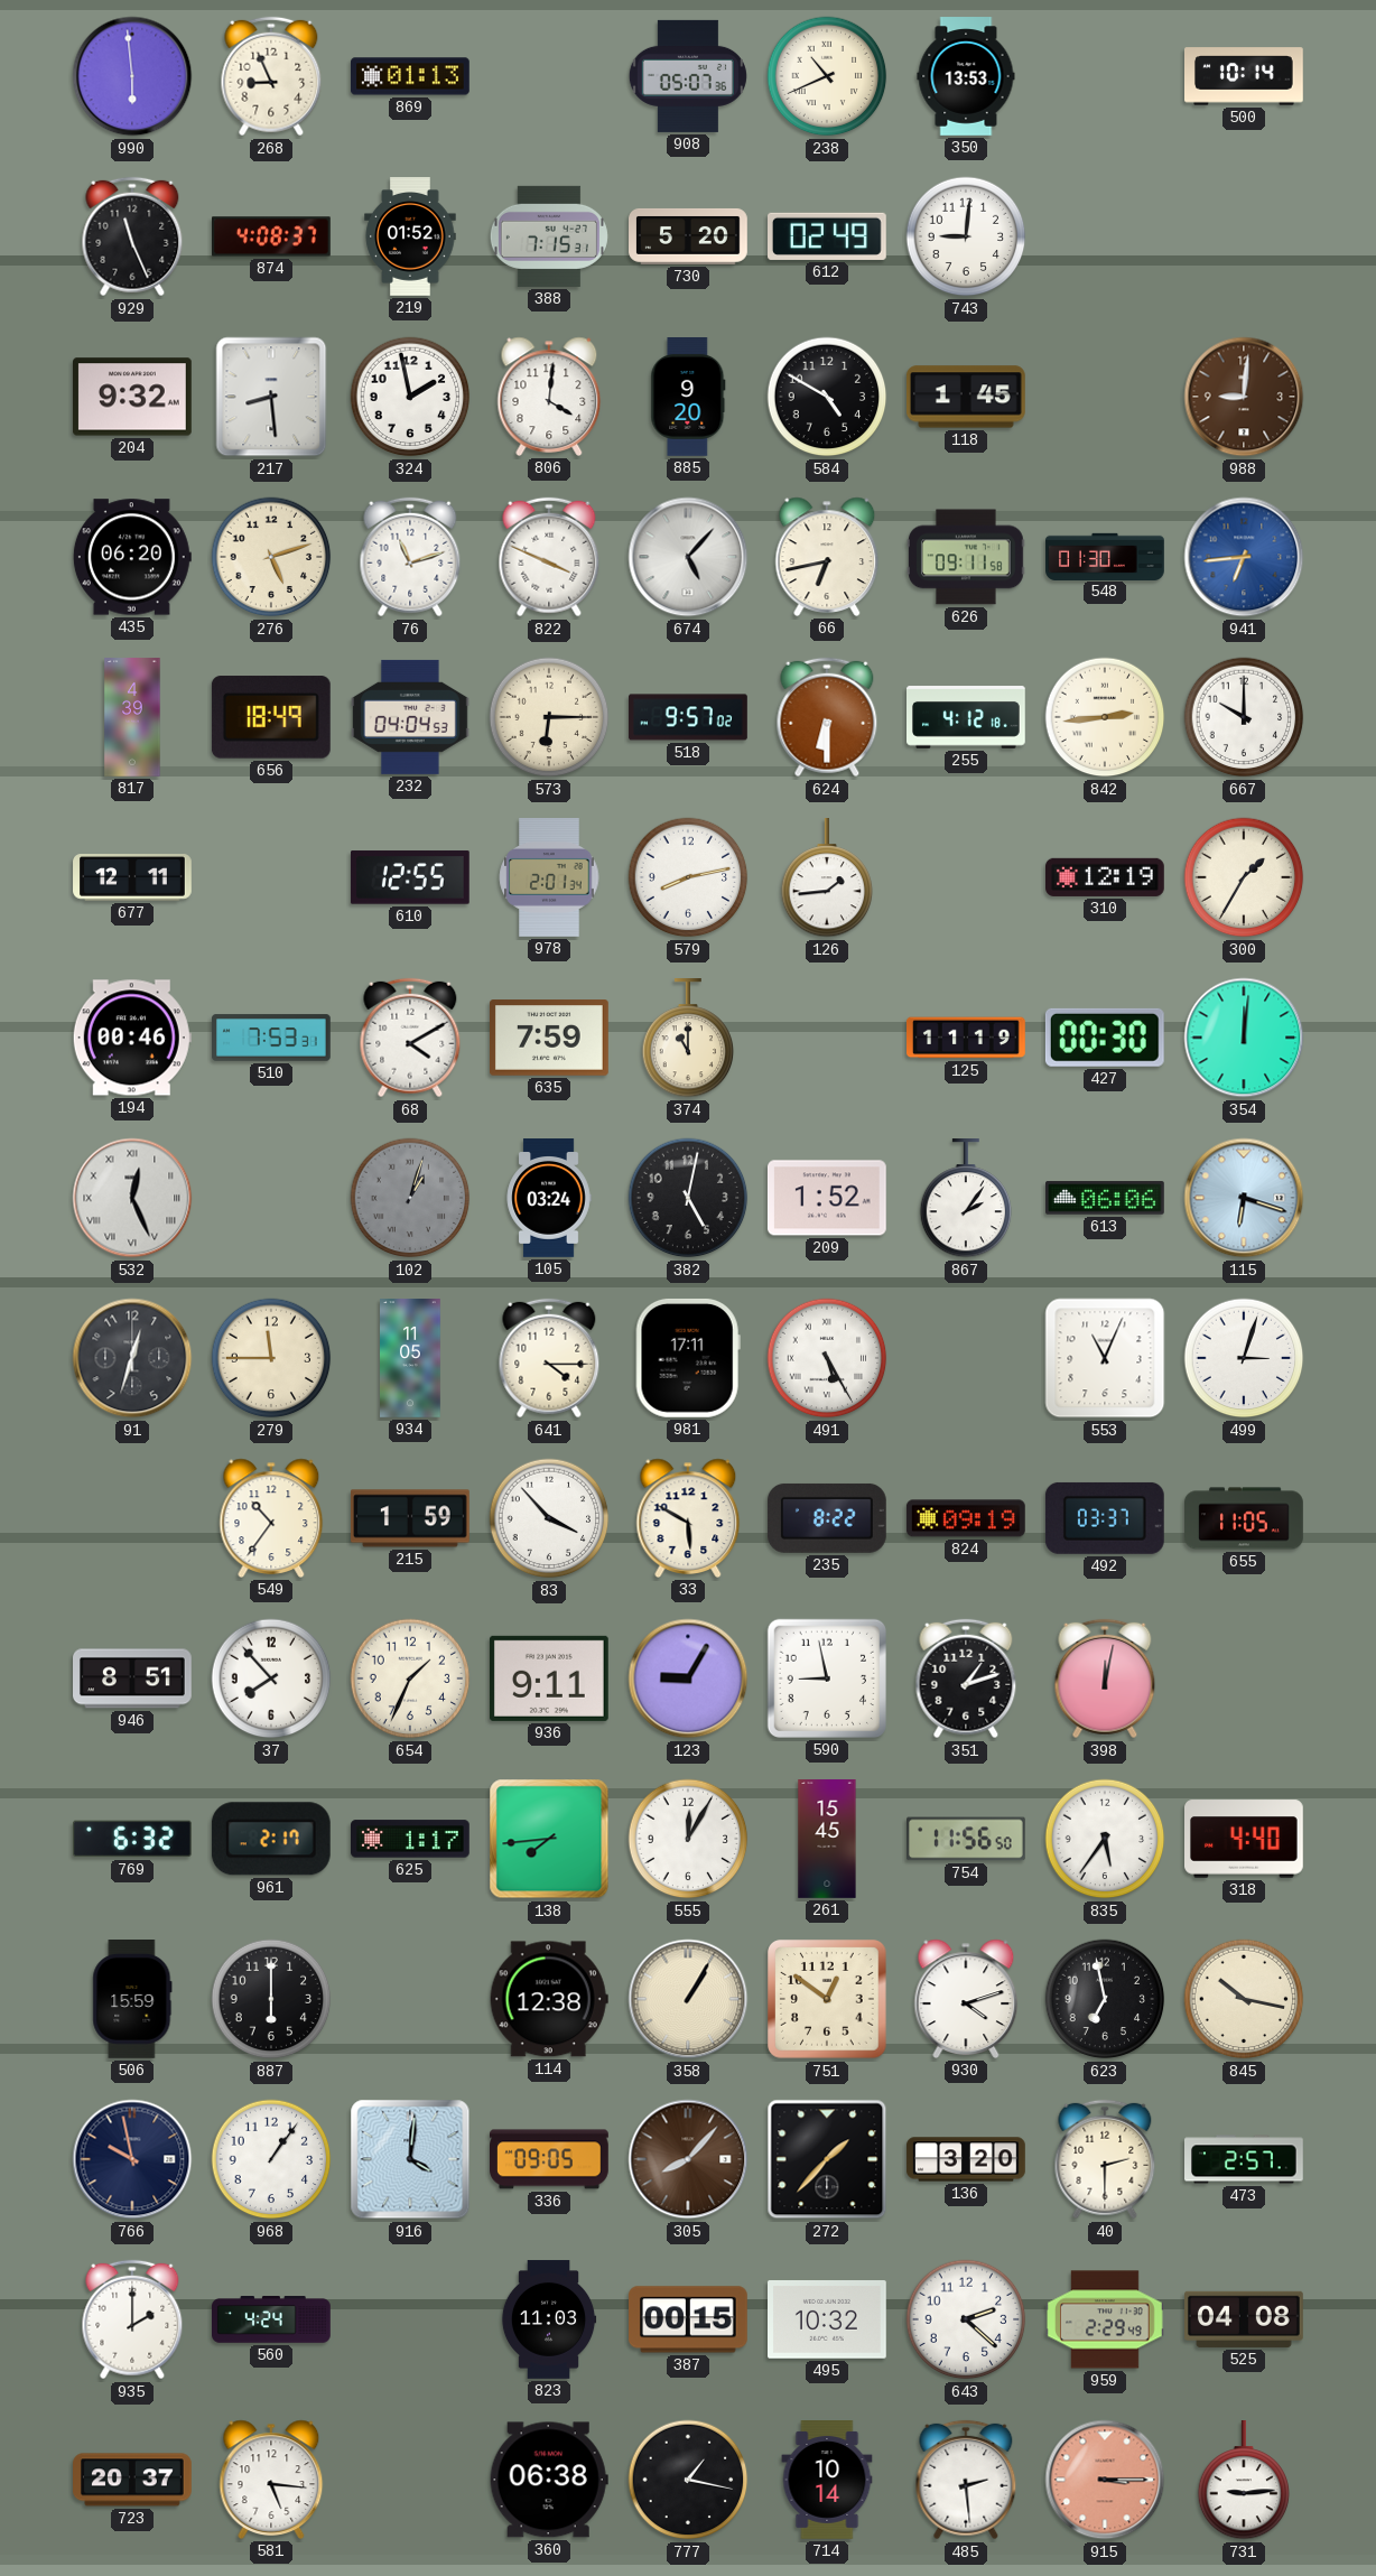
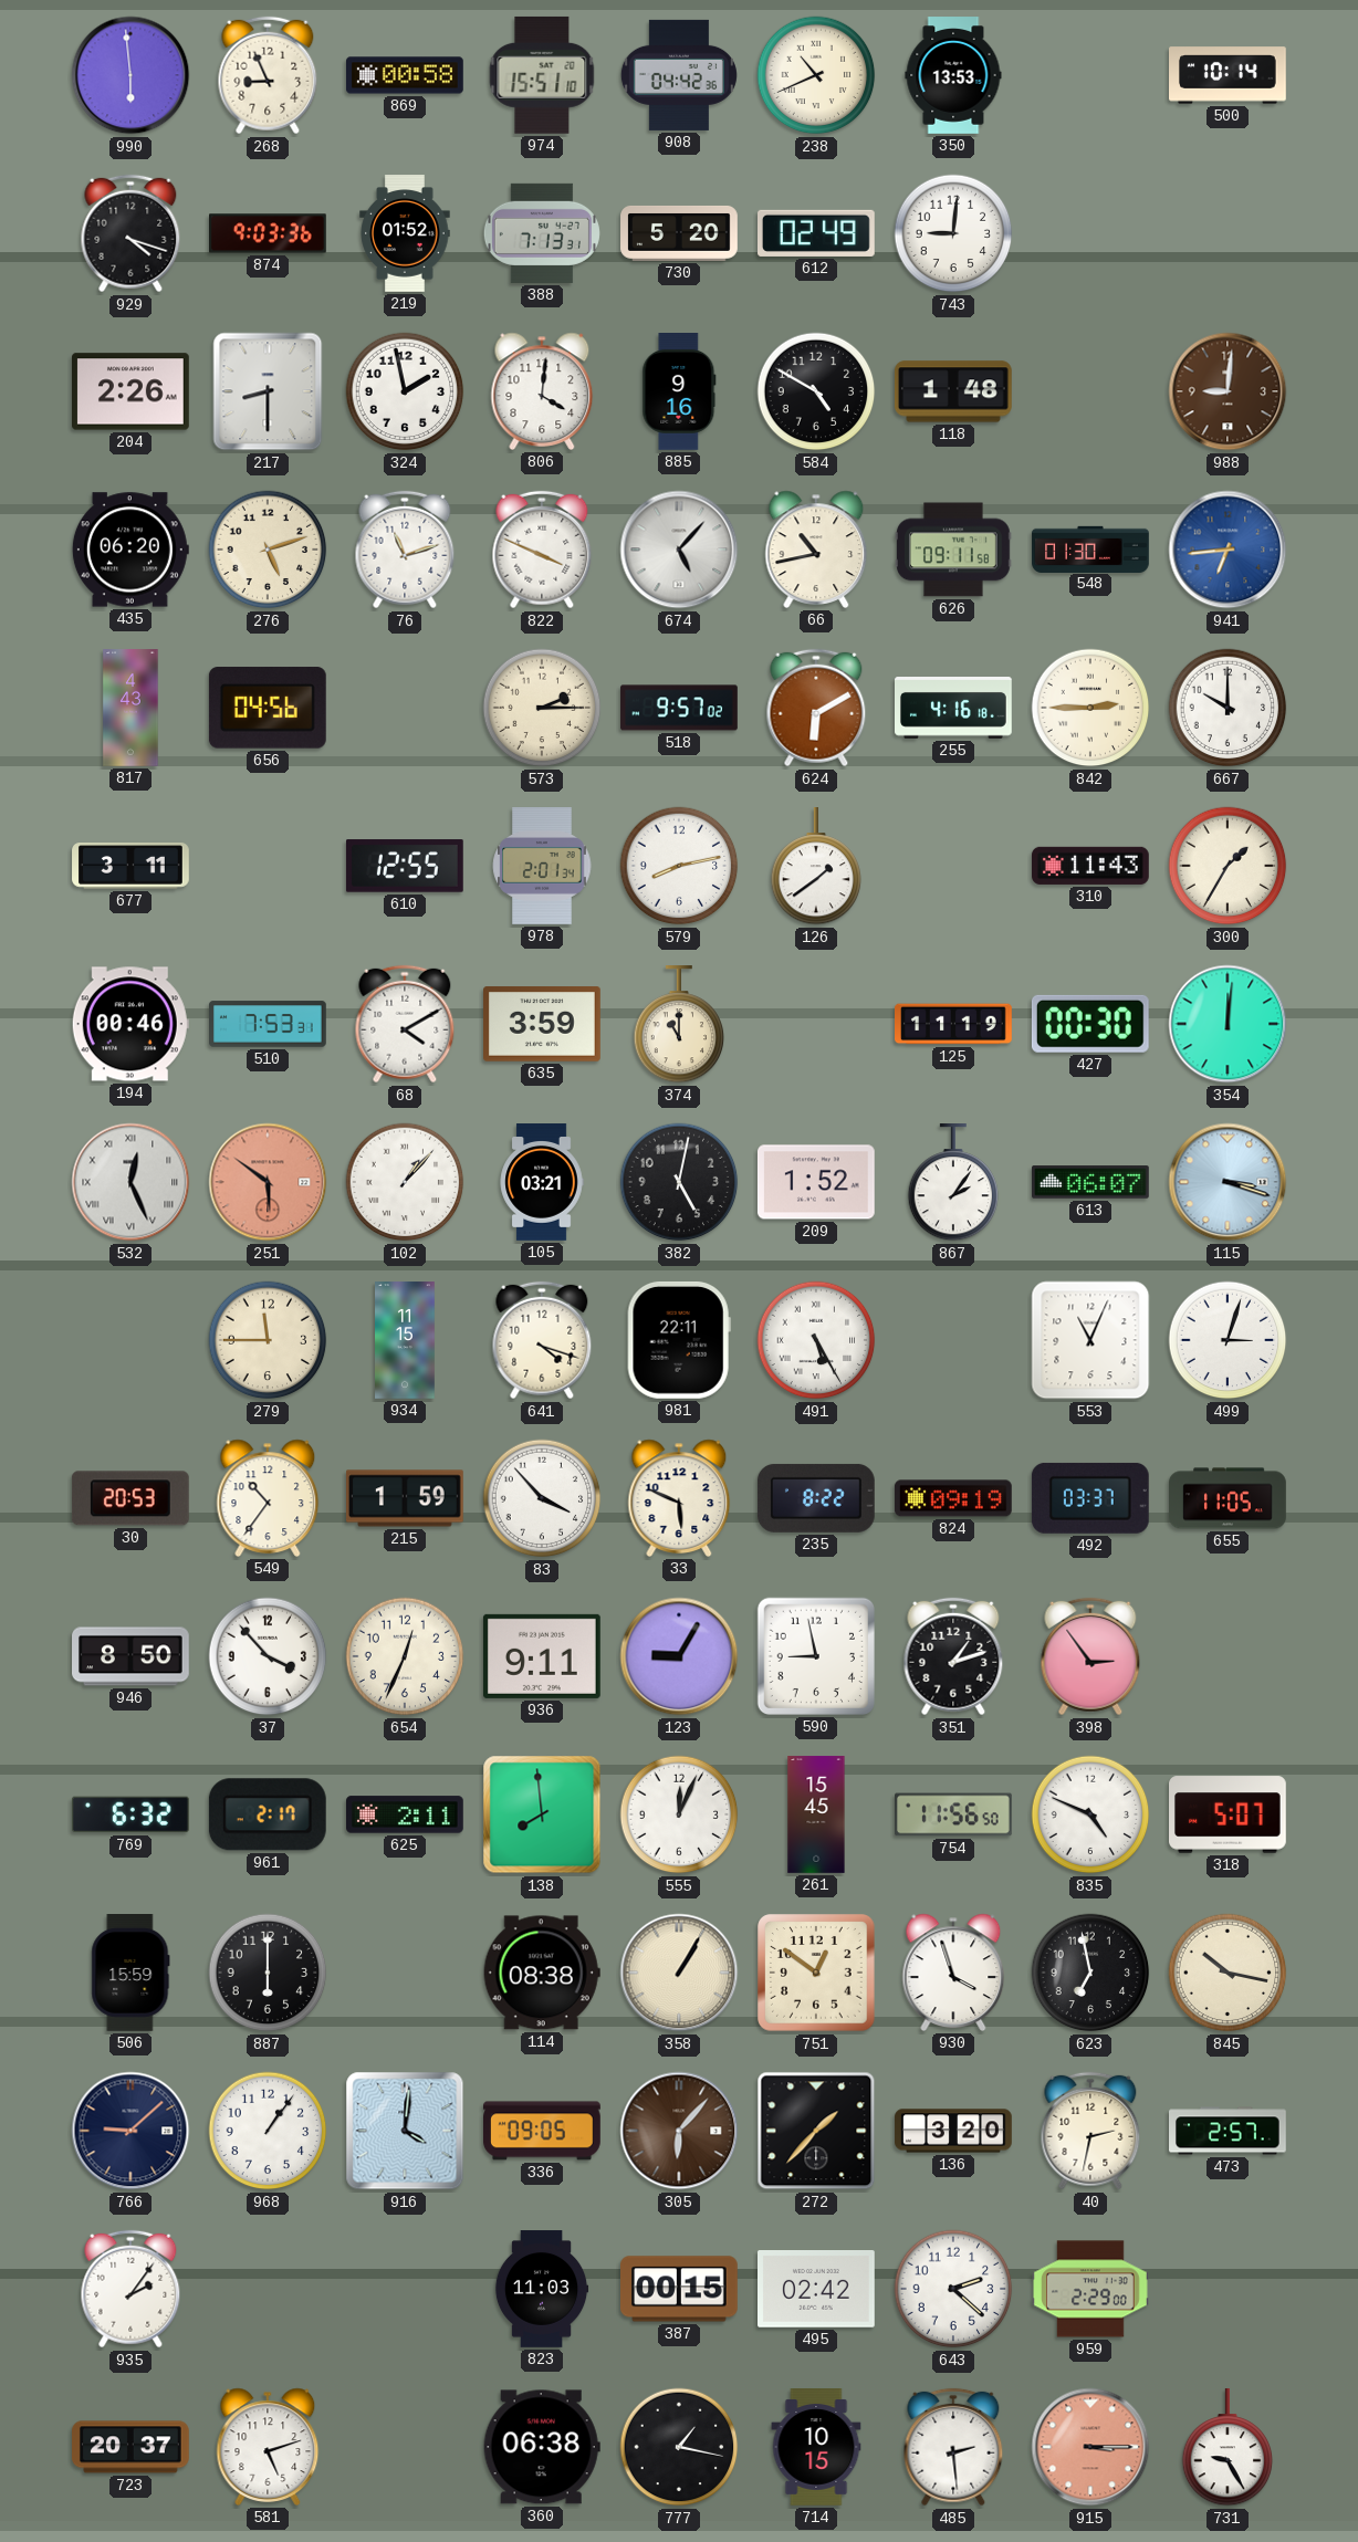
869: 01:13 -> 00:58 (406, 75)
974: none -> 15:51 (542, 75)
908: 05:07 -> 04:42 (679, 75)
929: 11:26 -> 4:18 (130, 233)
874: 4:08 -> 9:03 (269, 233)
388: 7:15 -> 7:13 (542, 233)
204: 9:32 -> 2:26 (132, 391)
217: 8:29 -> 8:30 (268, 391)
885: 9:20 -> 9:16 (679, 393)
118: 1:45 -> 1:48 (953, 391)
66: 6:43 -> 10:43 (816, 550)
817: 4:39 -> 4:43 (130, 708)
656: 18:49 -> 04:56 (268, 708)
232: 04:04 -> none (411, 717)
573: 6:15 -> 2:15 (542, 708)
624: 6:30 -> 6:10 (816, 708)
255: 4:12 -> 4:16 (954, 708)
842: 2:44 -> 2:45 (1090, 708)
677: 12:11 -> 3:11 (130, 866)
126: 1:44 -> 1:39 (816, 867)
310: 12:19 -> 11:43 (1091, 866)
635: 7:59 -> 3:59 (543, 1024)
251: none -> 5:51 (268, 1182)
102: 1:03 -> 1:07 (405, 1182)
102 dial: grey -> white (405, 1182)
105: 03:24 -> 03:21 (542, 1182)
613: 06:06 -> 06:07 (1091, 1182)
115: 6:18 -> 3:18 (1228, 1182)
91: 12:33 -> none (132, 1358)
934: 11:05 -> 11:15 (405, 1340)
641: 4:15 -> 4:18 (542, 1340)
981: 17:11 -> 22:11 (679, 1340)
30: none -> 20:53 (130, 1498)
33: 5:50 -> 5:49 (679, 1498)
946: 8:51 -> 8:50 (132, 1656)
37: 7:53 -> 3:53 (268, 1656)
654: 1:34 -> 12:34 (405, 1656)
398: 12:02 -> 2:54 (1090, 1656)
625: 1:17 -> 2:11 (406, 1814)
138: 7:44 -> 7:59 (542, 1814)
555: 12:05 -> 12:04 (679, 1814)
835: 5:36 -> 4:49 (1090, 1814)
318: 4:40 -> 5:07 (1229, 1814)
114: 12:38 -> 08:38 (542, 1973)
930: 4:12 -> 3:57 (953, 1973)
766: 9:58 -> 9:08 (130, 2131)
305: 8:07 -> 6:07 (679, 2131)
40: 2:30 -> 2:32 (1090, 2131)
935: 2:00 -> 2:06 (130, 2289)
560: 4:24 -> none (272, 2319)
495: 10:32 -> 02:42 (817, 2290)
959: 2:29:49 -> 2:29:00 (1091, 2289)
525: 04:08 -> none (1245, 2319)
581: 5:16 -> 5:12 (268, 2447)
714: 10:14 -> 10:15 (816, 2448)
731: 9:14 -> 9:25 (1228, 2448)
